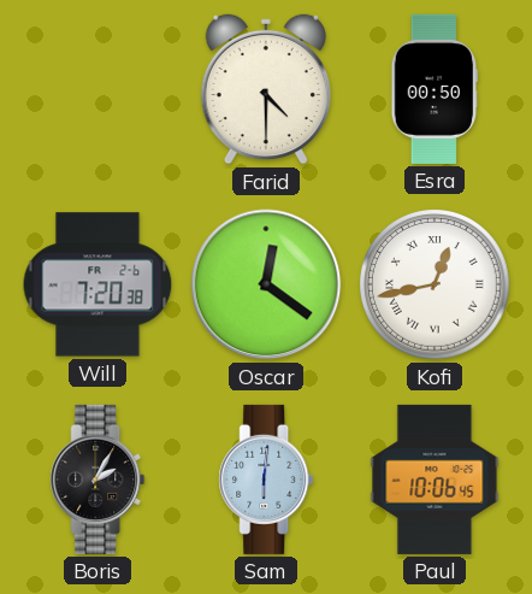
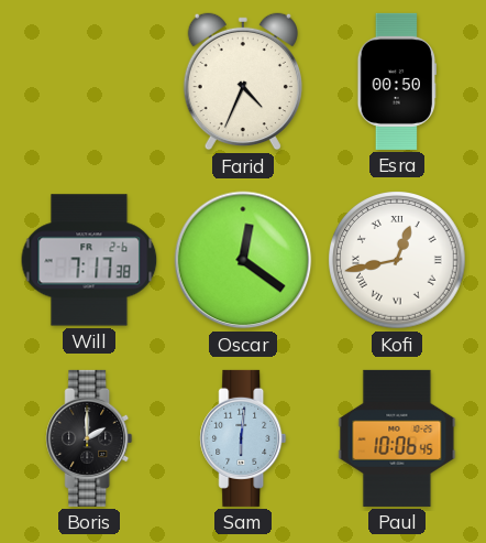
Farid: 4:30 -> 4:34 (243, 82)
Will: 7:20 -> 7:17 (89, 260)
Boris: 2:05 -> 2:00 (89, 438)
